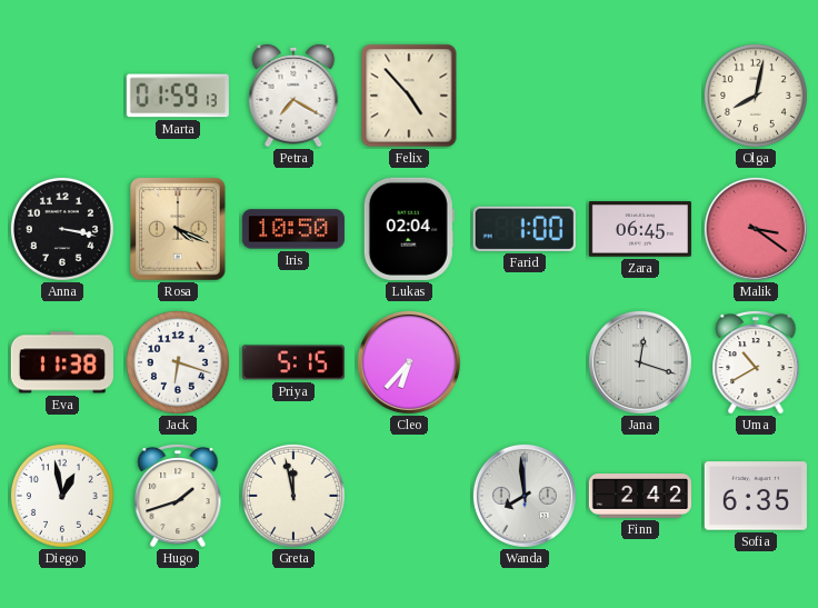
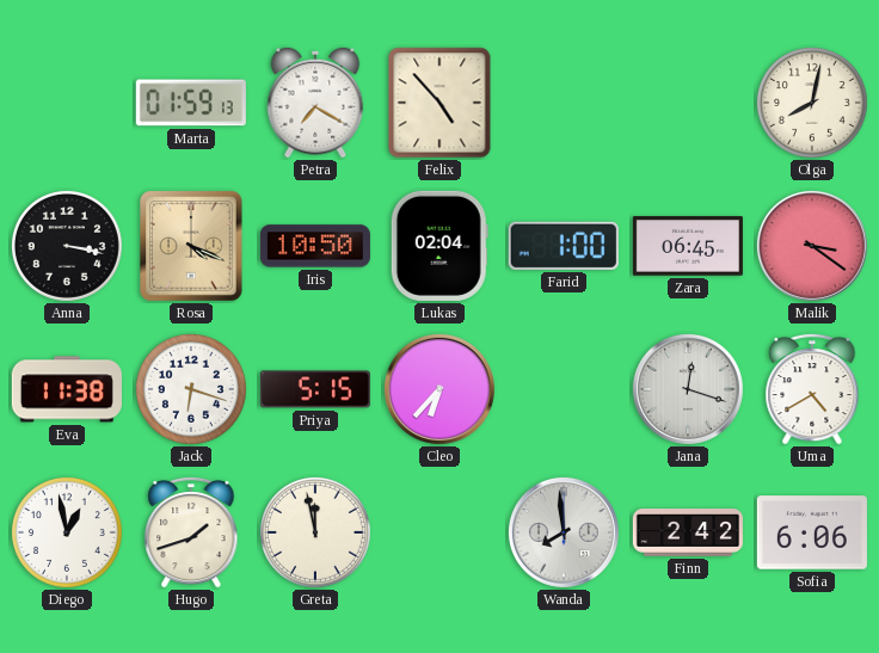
Uma: 10:40 -> 4:40 (812, 389)
Sofia: 6:35 -> 6:06 (812, 532)
